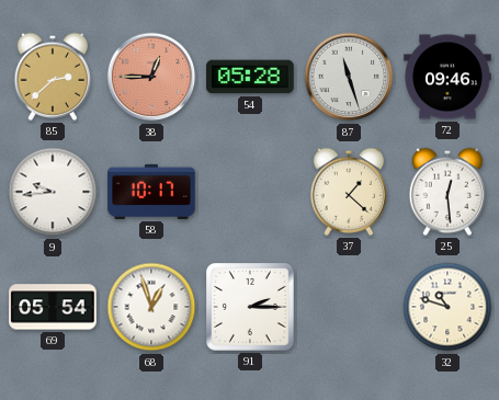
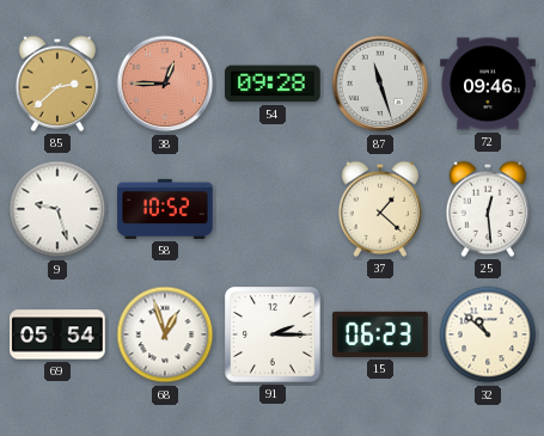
54: 05:28 -> 09:28 (273, 84)
9: 9:44 -> 9:27 (57, 209)
58: 10:17 -> 10:52 (165, 209)
15: none -> 06:23 (380, 334)
32: 10:48 -> 10:52 (488, 334)
